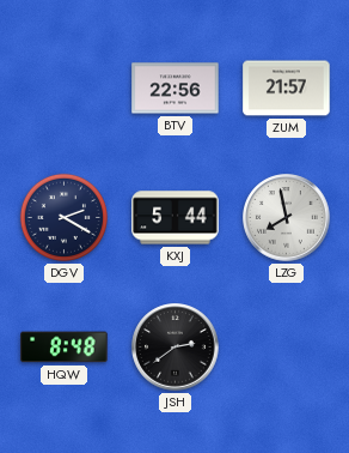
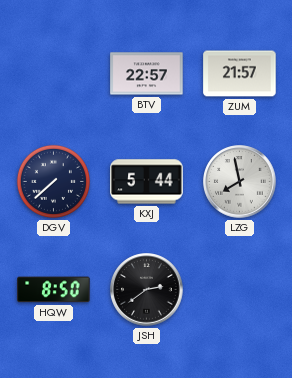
BTV: 22:56 -> 22:57 (147, 74)
DGV: 2:20 -> 7:38 (53, 181)
HQW: 8:48 -> 8:50 (54, 290)
